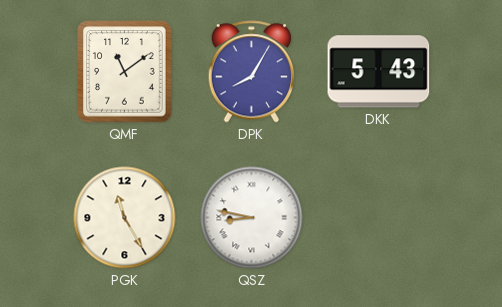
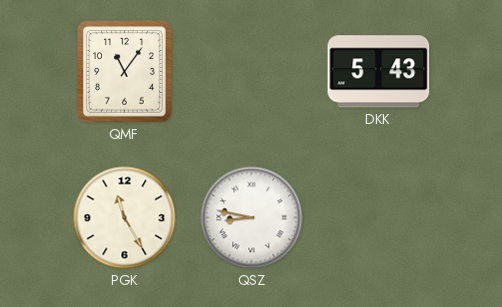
QMF: 11:09 -> 11:06 (125, 72)
DPK: 8:05 -> none (252, 72)
